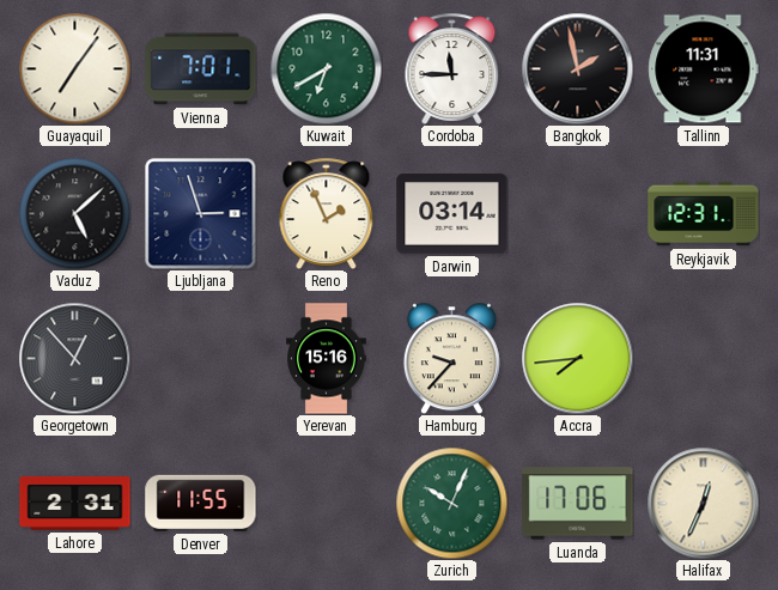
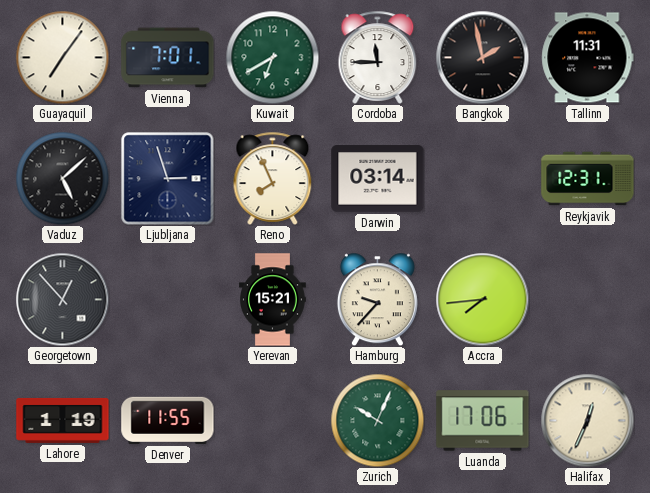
Reno: 1:56 -> 7:56 (273, 178)
Yerevan: 15:16 -> 15:21 (273, 300)
Lahore: 2:31 -> 1:19 (63, 420)
